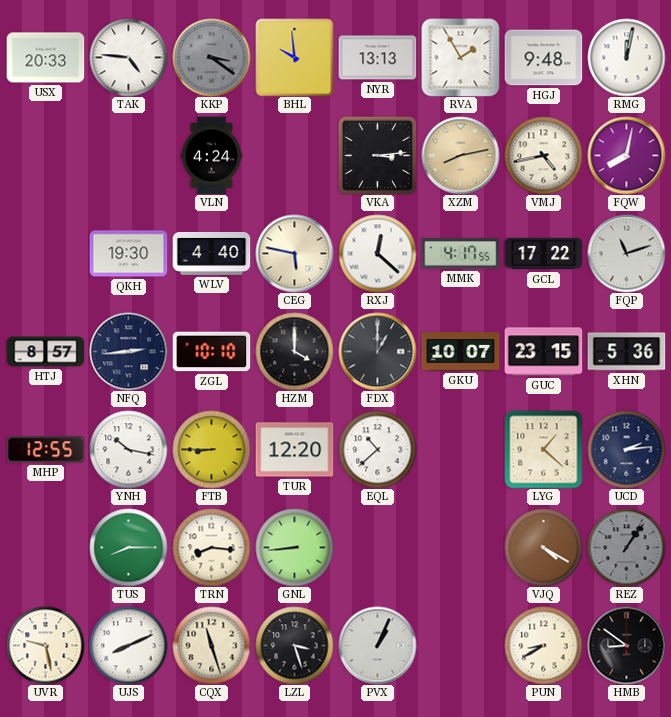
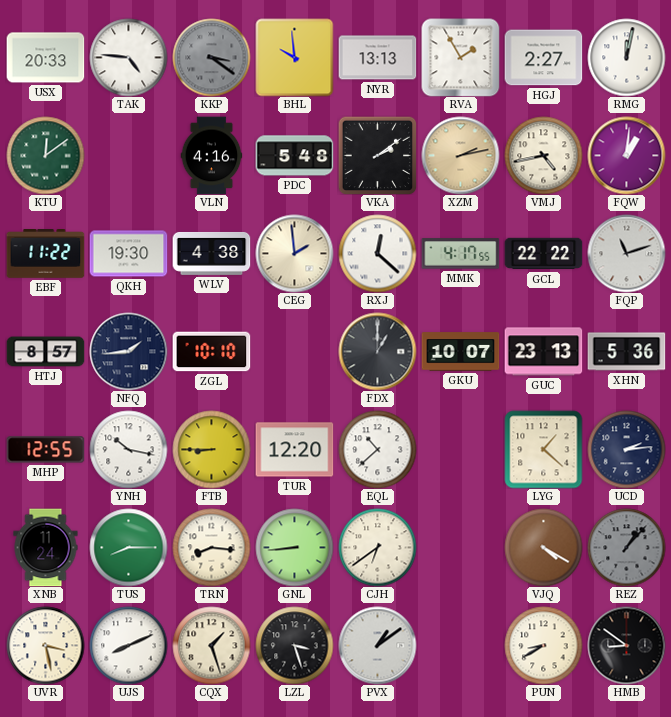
HGJ: 9:48 -> 2:27 (543, 58)
KTU: none -> 12:09 (45, 155)
VLN: 4:24 -> 4:16 (212, 155)
PDC: none -> 5:48 (294, 156)
VKA: 3:14 -> 2:09 (377, 155)
XZM: 8:13 -> 2:13 (460, 155)
FQW: 8:02 -> 1:01 (626, 155)
EBF: none -> 11:22 (45, 254)
WLV: 4:40 -> 4:38 (211, 253)
CEG: 5:47 -> 1:59 (294, 253)
GCL: 17:22 -> 22:22 (543, 254)
NFQ: 2:44 -> 1:44 (128, 351)
HZM: 4:00 -> none (294, 351)
GUC: 23:15 -> 23:13 (543, 352)
XNB: none -> 11:24 (46, 547)
CJH: none -> 6:39 (377, 547)
REZ: 1:06 -> 1:07 (626, 547)
UVR: 9:28 -> 3:28 (45, 645)
CQX: 11:27 -> 1:27 (211, 645)
PVX: 1:04 -> 1:09 (377, 645)
